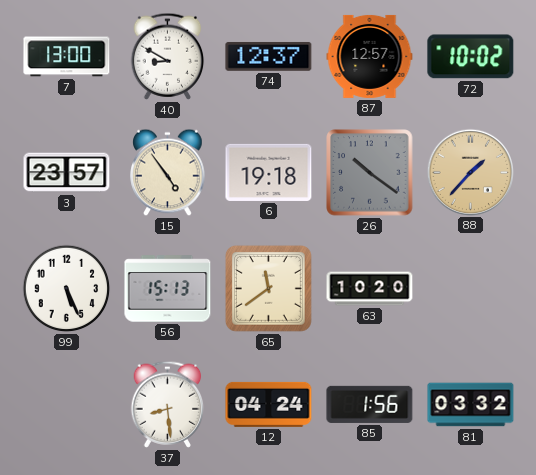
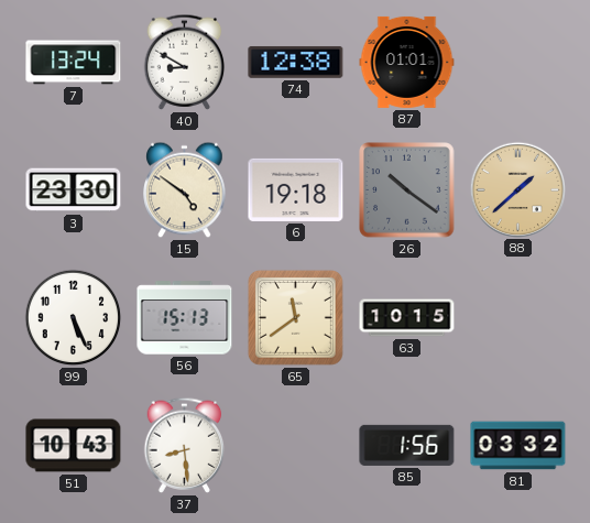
7: 13:00 -> 13:24 (74, 63)
74: 12:37 -> 12:38 (296, 62)
87: 12:57 -> 01:01 (407, 62)
72: 10:02 -> none (471, 57)
3: 23:57 -> 23:30 (74, 190)
15: 4:54 -> 4:51 (185, 190)
88: 1:37 -> 1:38 (517, 189)
63: 10:20 -> 10:15 (407, 318)
51: none -> 10:43 (74, 446)
12: 04:24 -> none (269, 404)
